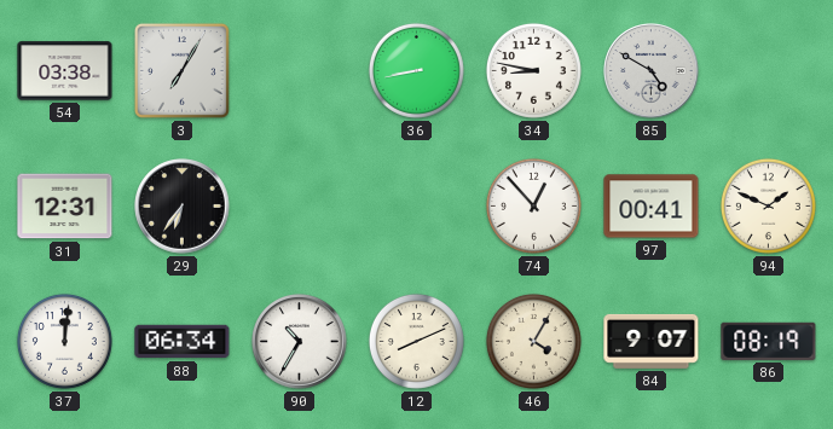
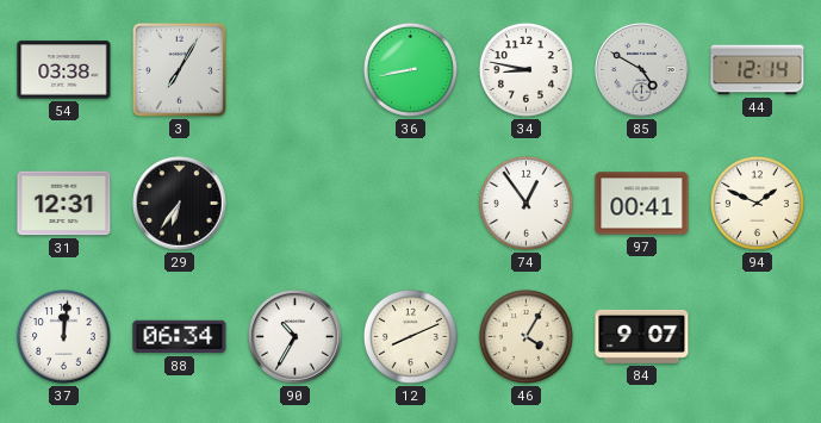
44: none -> 12:14 (758, 70)
74: 12:53 -> 12:54 (525, 203)
86: 08:19 -> none (769, 341)
